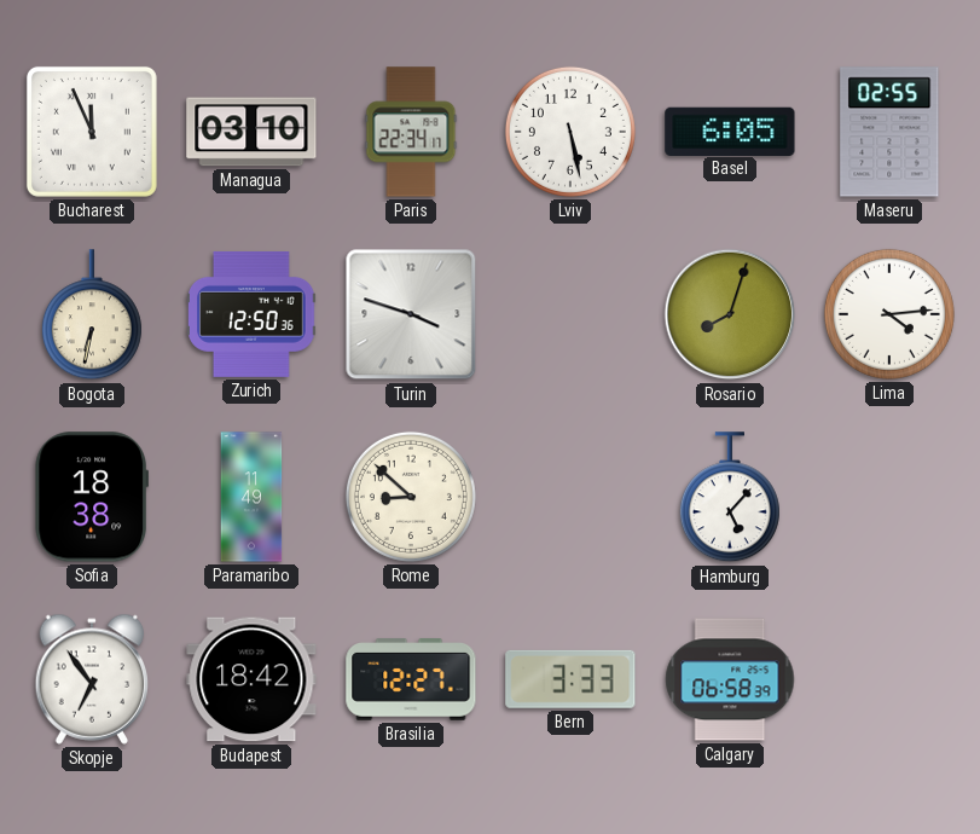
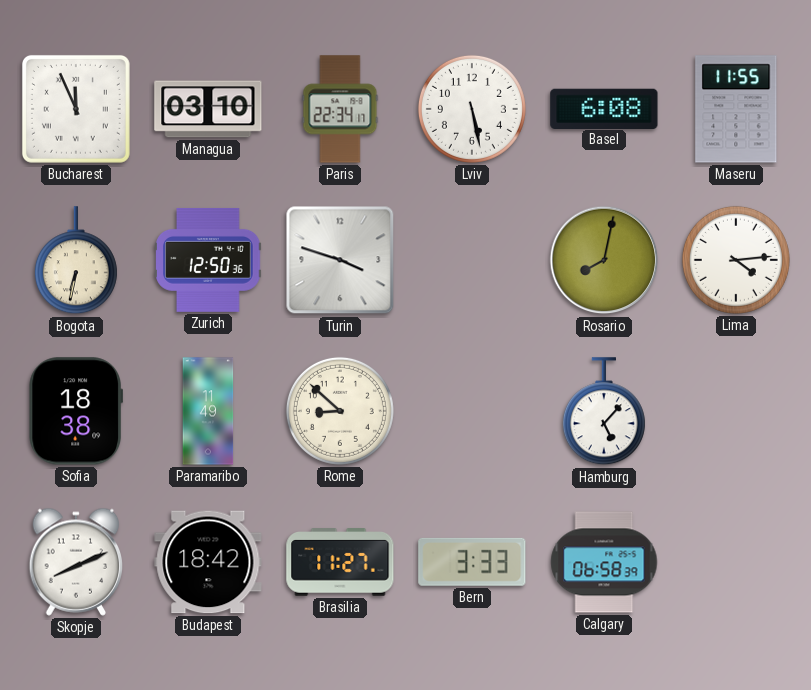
Basel: 6:05 -> 6:08 (604, 108)
Maseru: 02:55 -> 11:55 (736, 109)
Rosario: 8:03 -> 8:02 (604, 260)
Skopje: 6:54 -> 8:11 (76, 562)
Brasilia: 12:27 -> 11:27 (340, 562)
